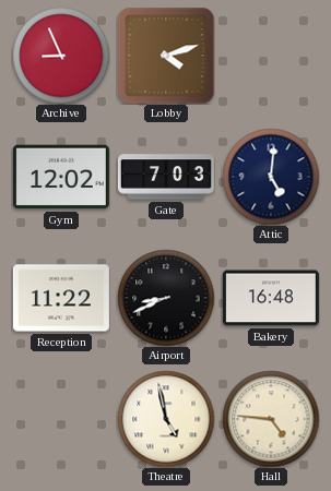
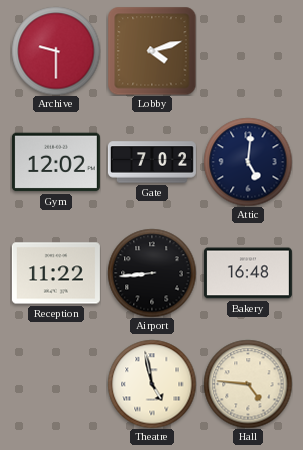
Archive: 8:56 -> 9:30 (56, 51)
Gate: 7:03 -> 7:02 (152, 162)
Airport: 8:41 -> 8:44 (152, 273)
